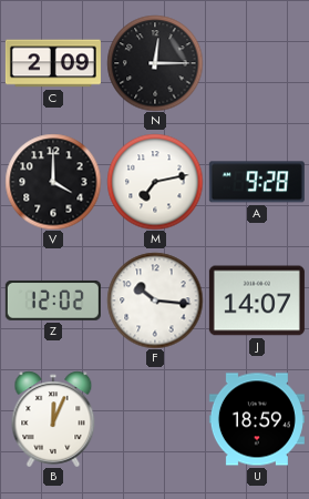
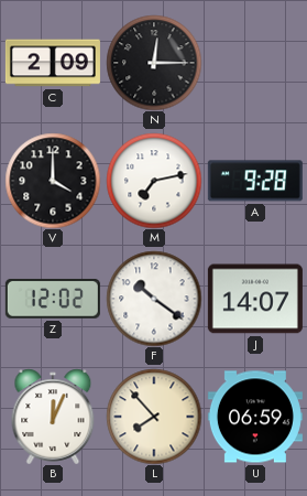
F: 10:16 -> 10:21 (154, 299)
L: none -> 7:53 (154, 417)
U: 18:59 -> 06:59 (255, 417)
